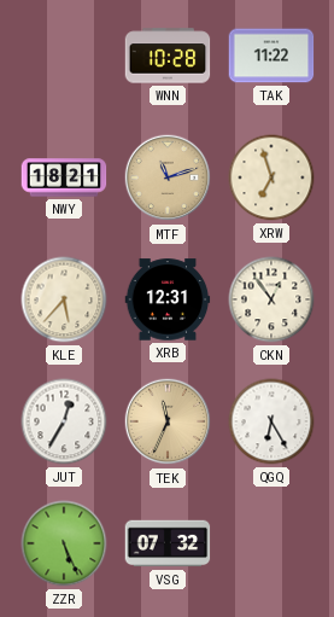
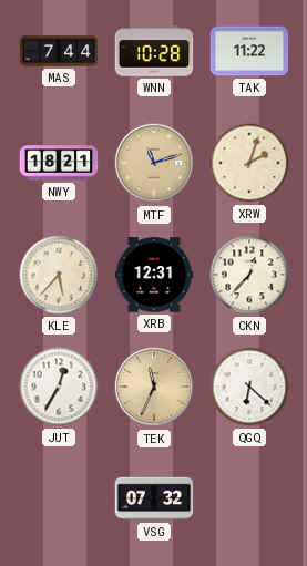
MAS: none -> 7:44 (59, 51)
XRW: 6:57 -> 2:03 (249, 163)
CKN: 12:54 -> 12:37 (249, 275)
QGQ: 6:25 -> 6:22 (249, 387)
ZZR: 5:26 -> none (64, 543)
